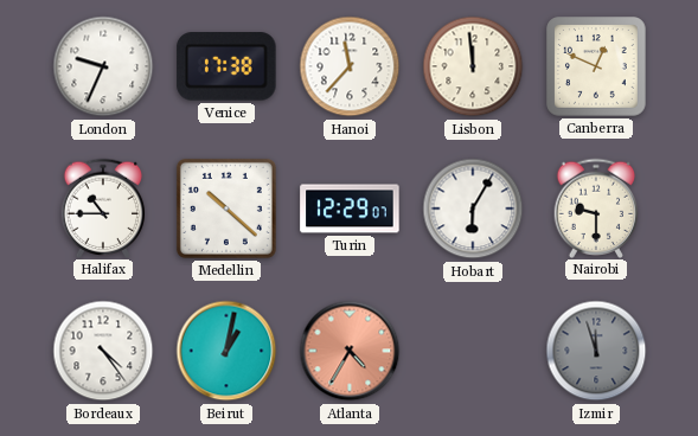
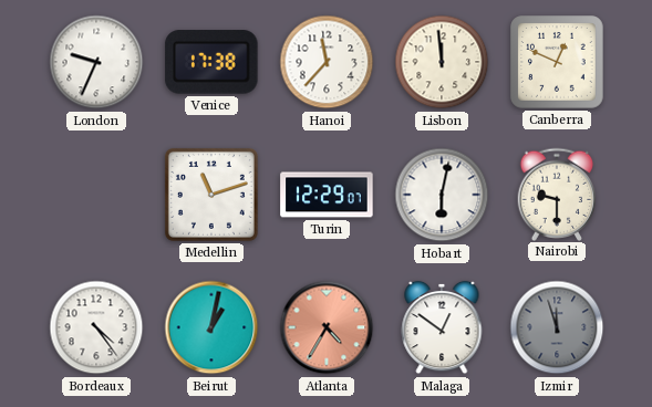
Halifax: 10:45 -> none (103, 207)
Medellin: 10:22 -> 11:12 (211, 195)
Hobart: 6:05 -> 6:02 (442, 195)
Malaga: none -> 12:51 (442, 327)
